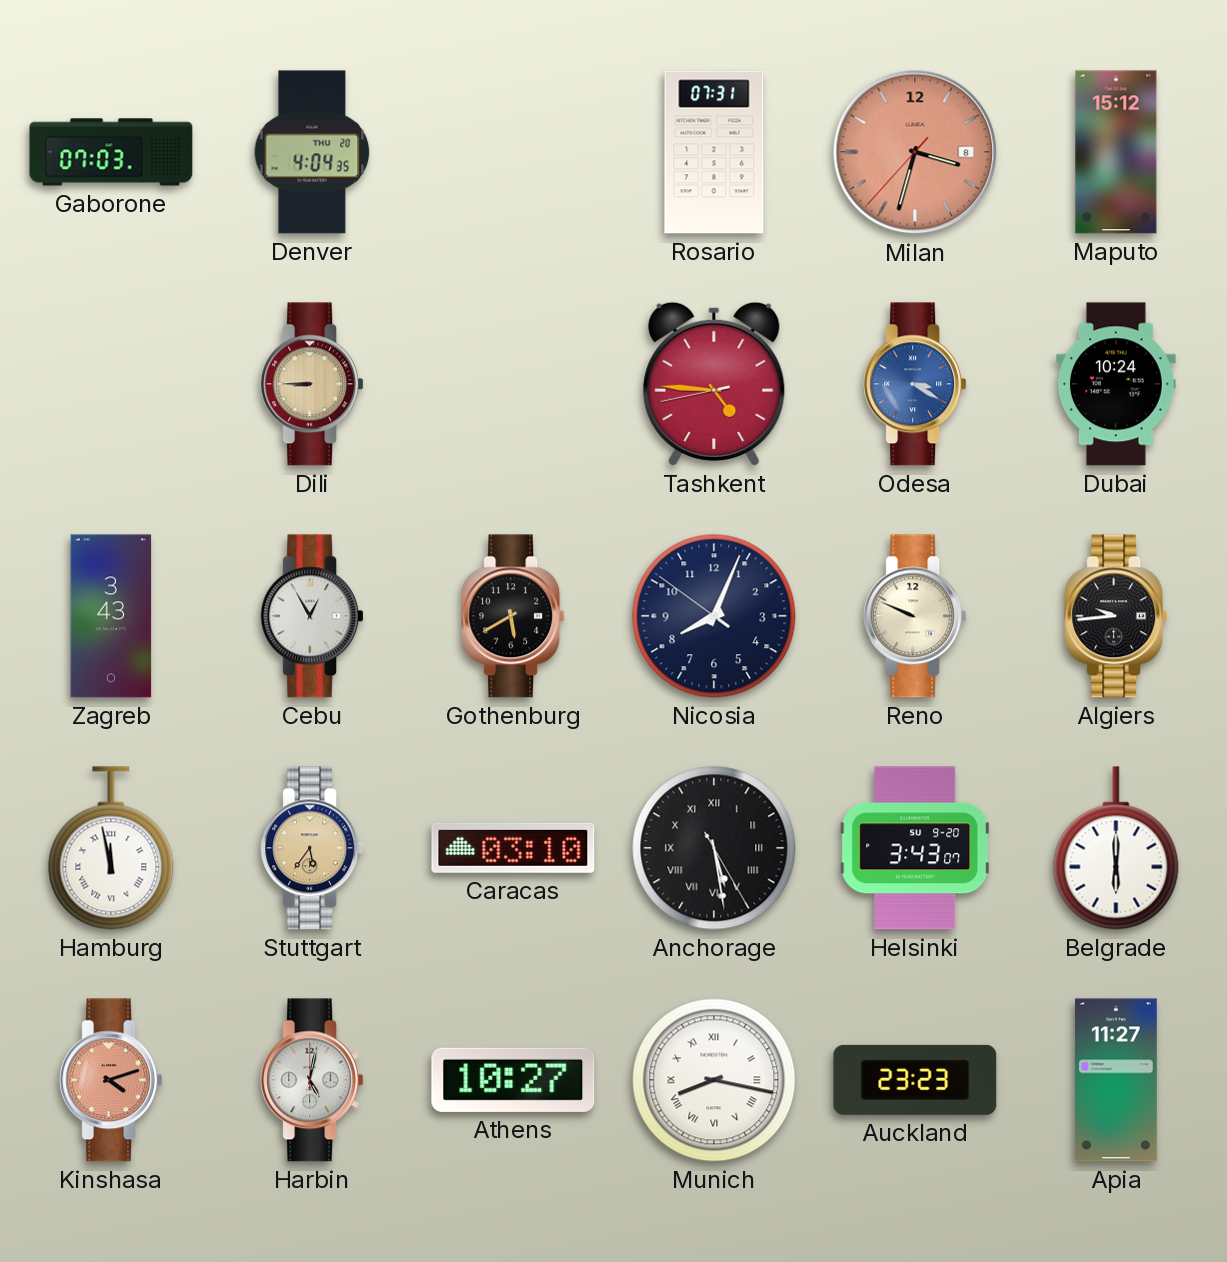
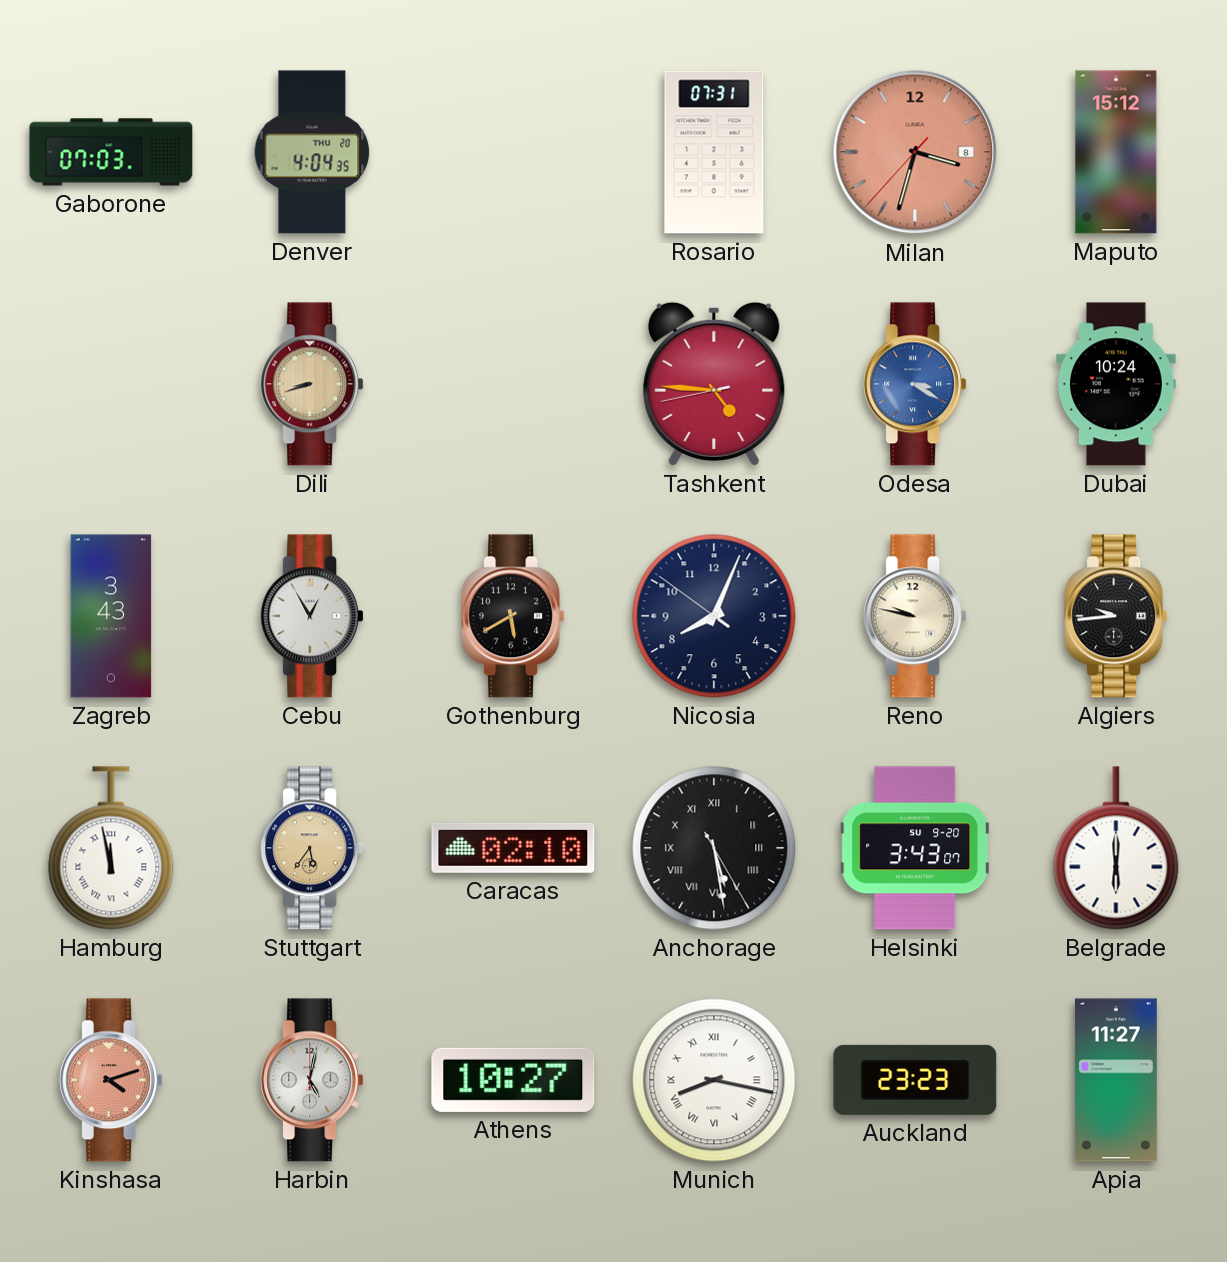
Dili: 8:45 -> 8:42 (312, 384)
Reno: 9:49 -> 9:47 (915, 616)
Caracas: 03:10 -> 02:10 (513, 848)
